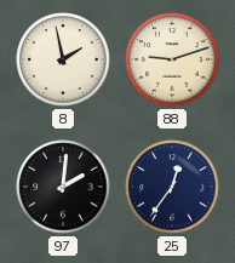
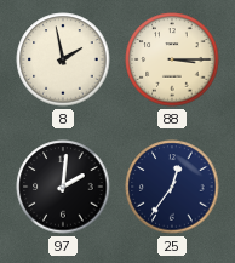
88: 9:12 -> 3:15 (172, 59)
